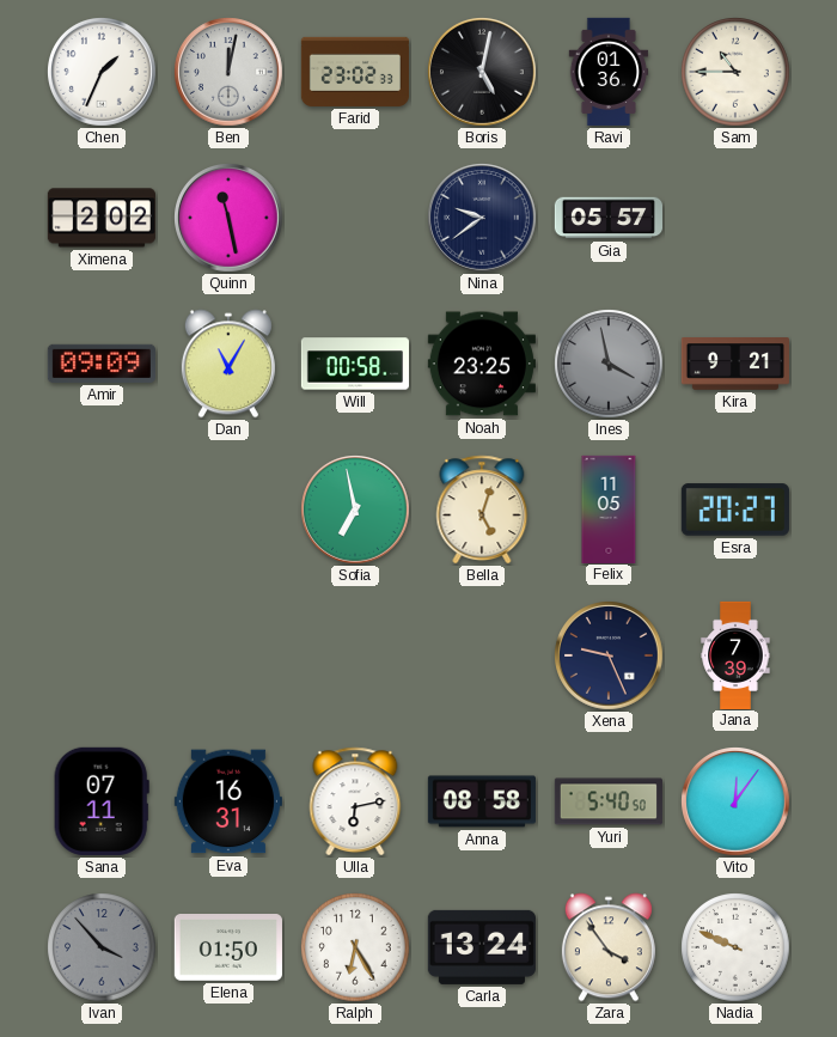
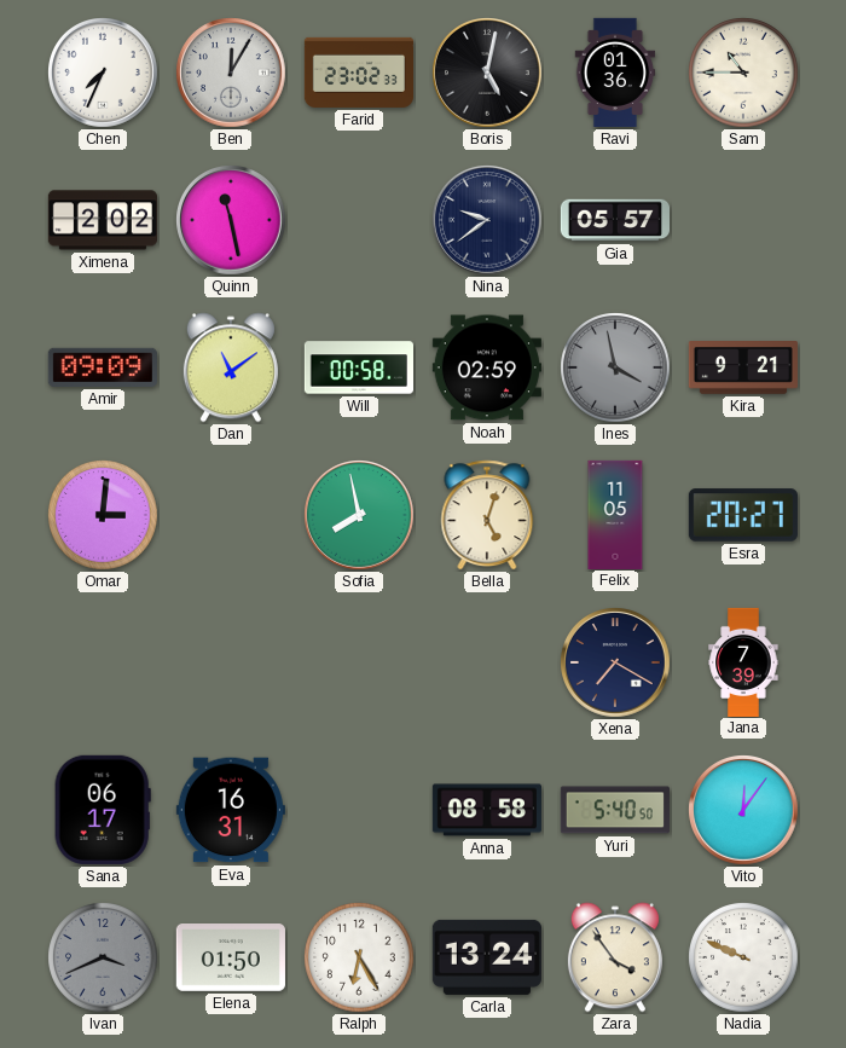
Chen: 1:34 -> 7:34 (104, 74)
Ben: 12:02 -> 12:05 (232, 74)
Dan: 11:05 -> 11:09 (231, 367)
Noah: 23:25 -> 02:59 (487, 367)
Omar: none -> 3:01 (103, 515)
Sofia: 6:58 -> 7:58 (360, 516)
Xena: 9:26 -> 7:20 (616, 664)
Sana: 07:11 -> 06:17 (103, 810)
Ulla: 6:13 -> none (355, 801)
Ivan: 3:53 -> 3:41 (103, 957)
